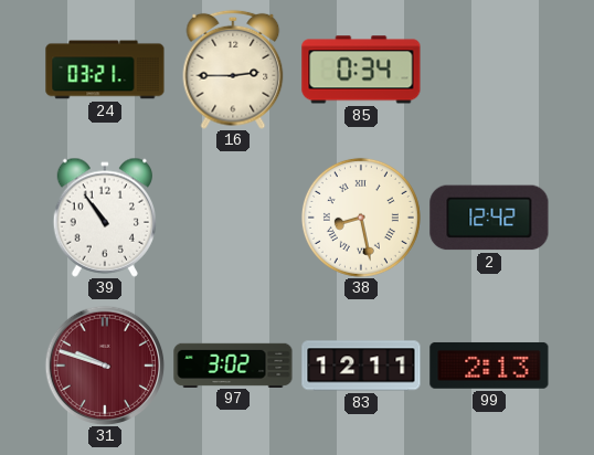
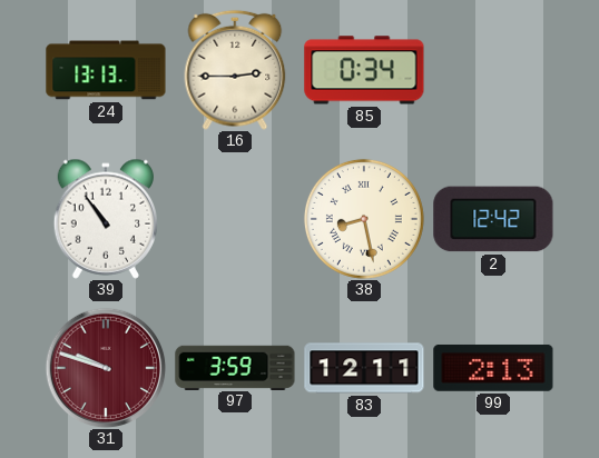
24: 03:21 -> 13:13 (106, 70)
97: 3:02 -> 3:59 (235, 367)
